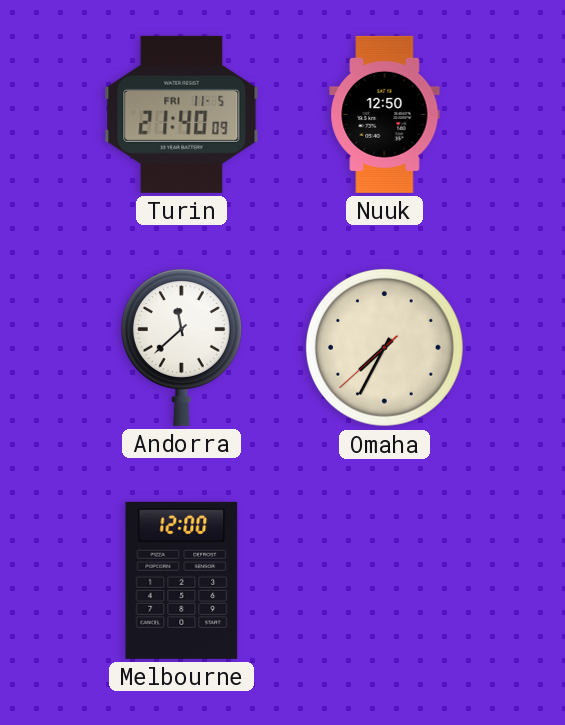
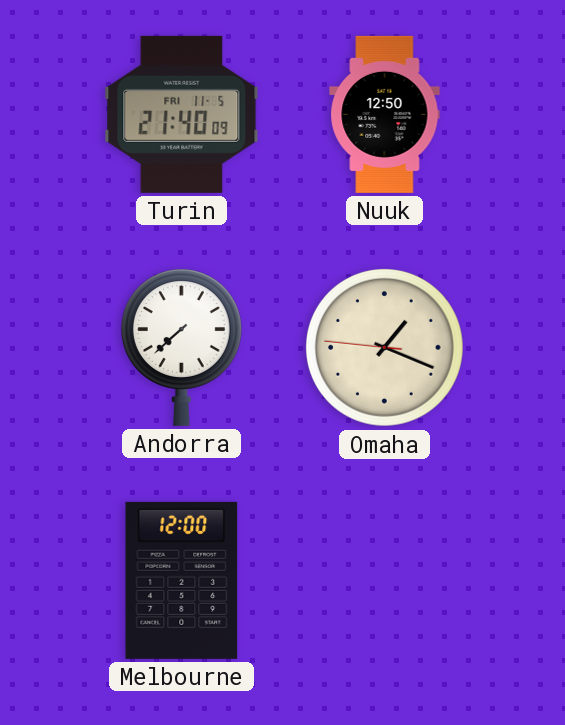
Andorra: 11:38 -> 7:38 (181, 347)
Omaha: 7:34 -> 1:18 (384, 347)
